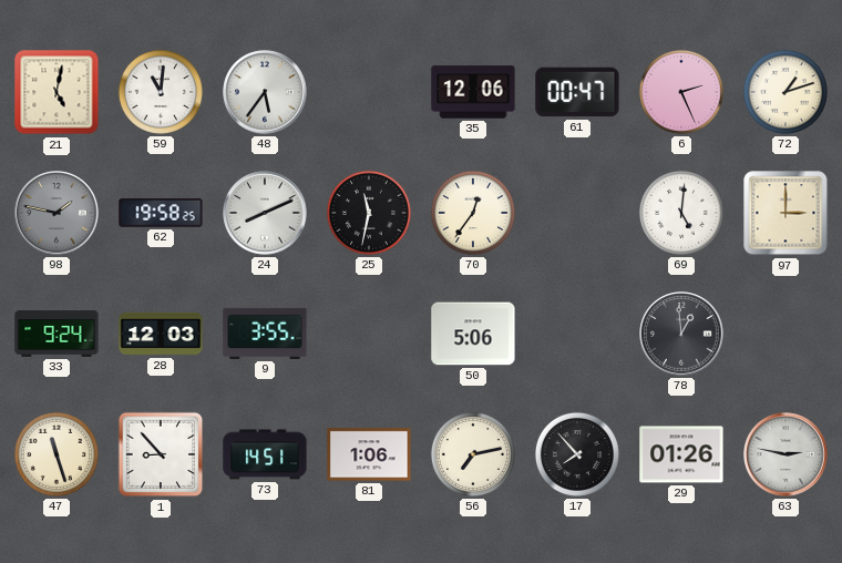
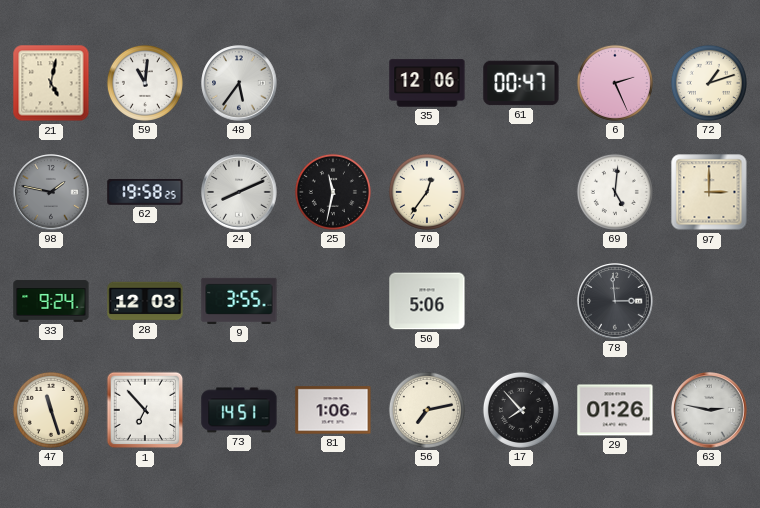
78: 12:59 -> 2:59 (615, 301)
1: 8:53 -> 6:53 (145, 410)
